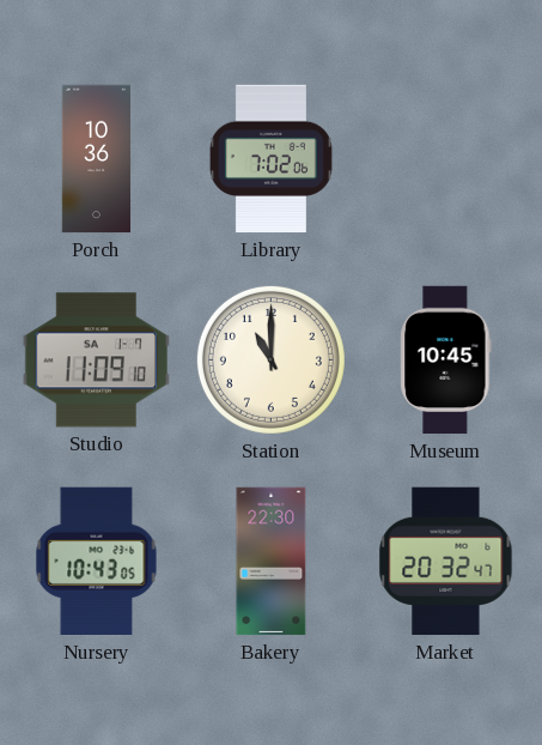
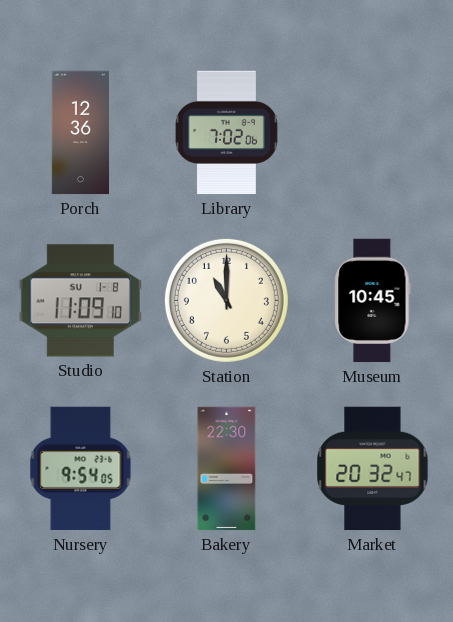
Porch: 10:36 -> 12:36 (80, 133)
Studio date: SA 1-7 -> SU 1-8 (80, 301)
Nursery: 10:43 -> 9:54 (81, 469)
